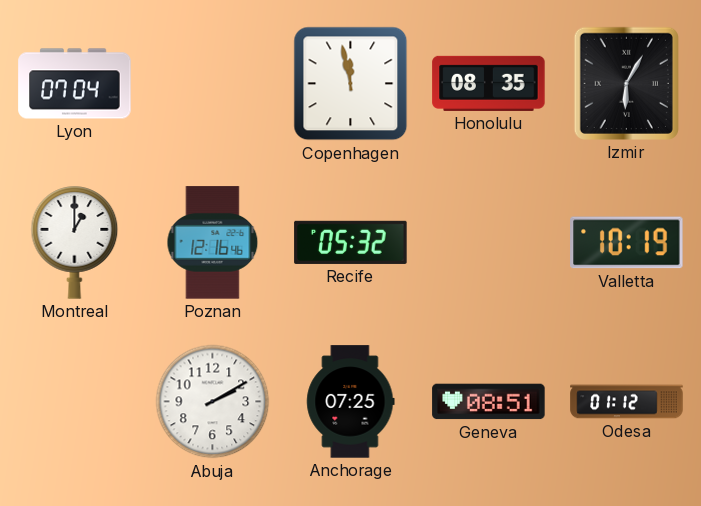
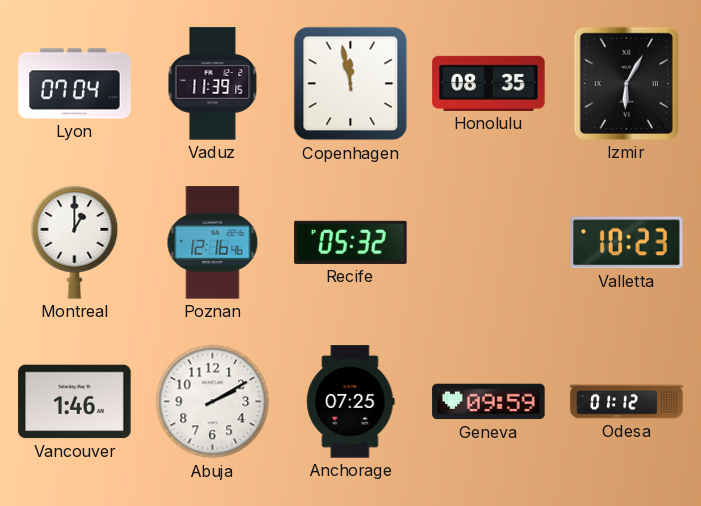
Vaduz: none -> 11:39 (213, 84)
Valletta: 10:19 -> 10:23 (627, 243)
Vancouver: none -> 1:46 (75, 402)
Geneva: 08:51 -> 09:59 (489, 402)
